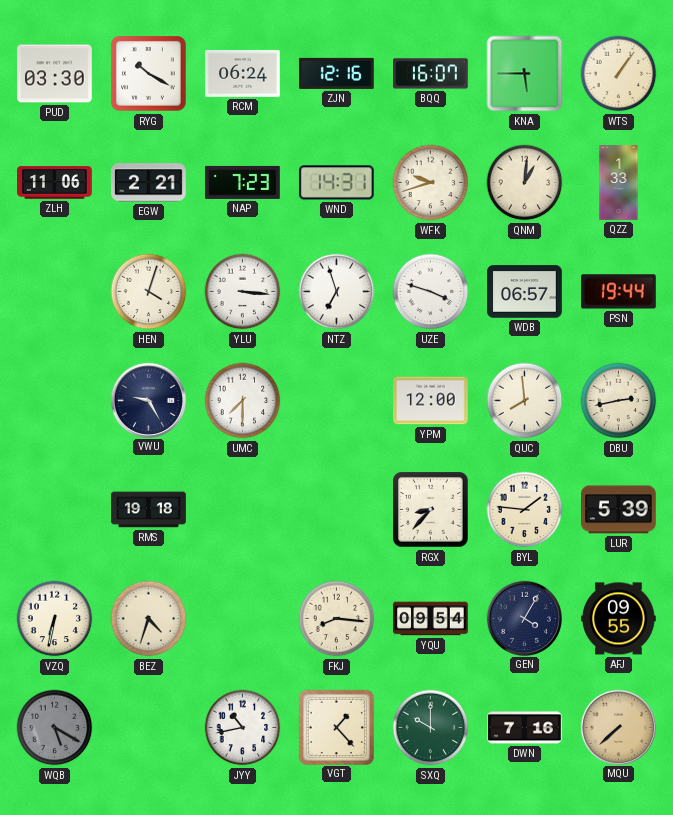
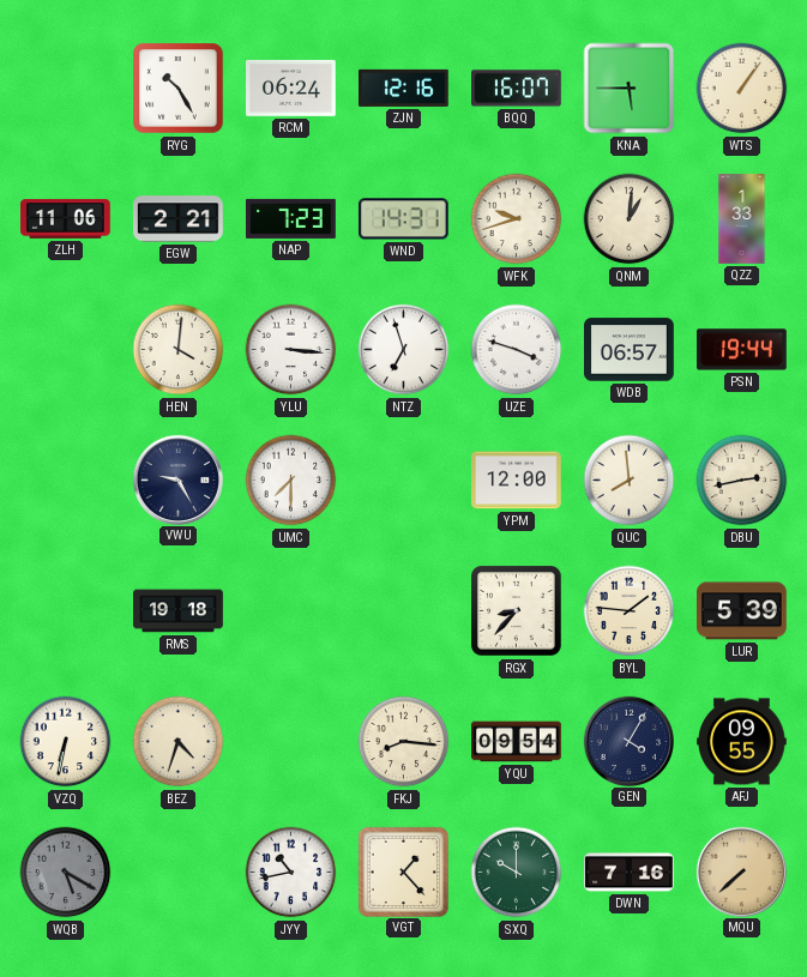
PUD: 03:30 -> none (55, 74)
RYG: 10:20 -> 10:25 (179, 89)
HEN: 4:03 -> 4:01 (179, 350)
